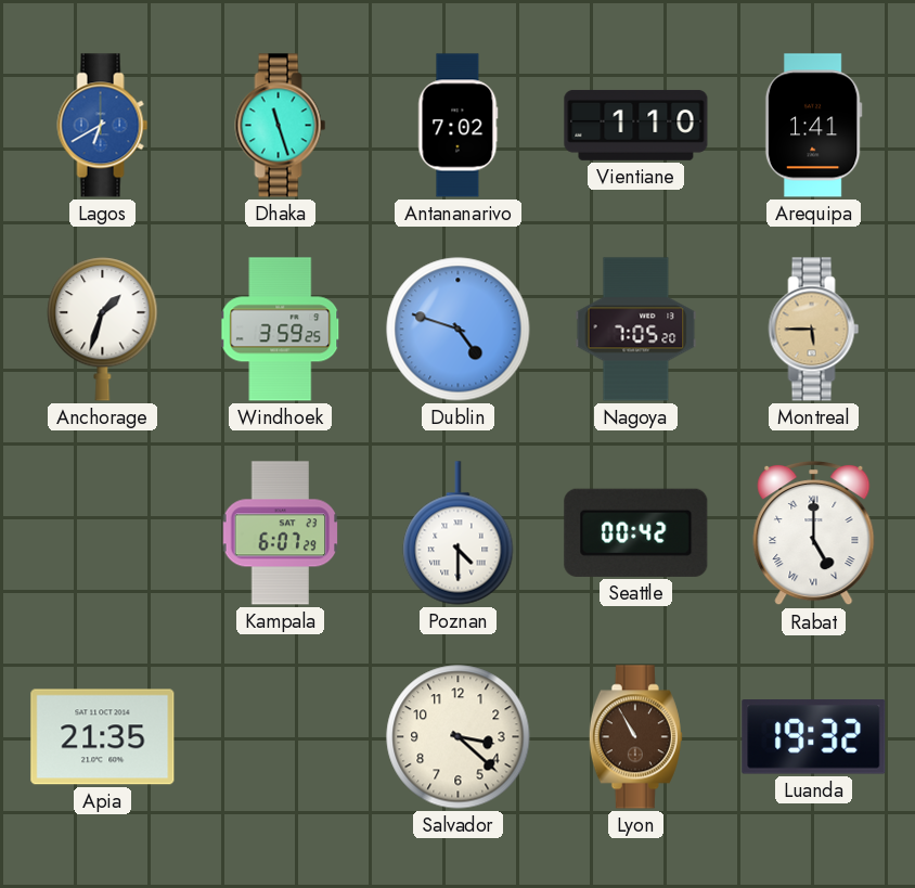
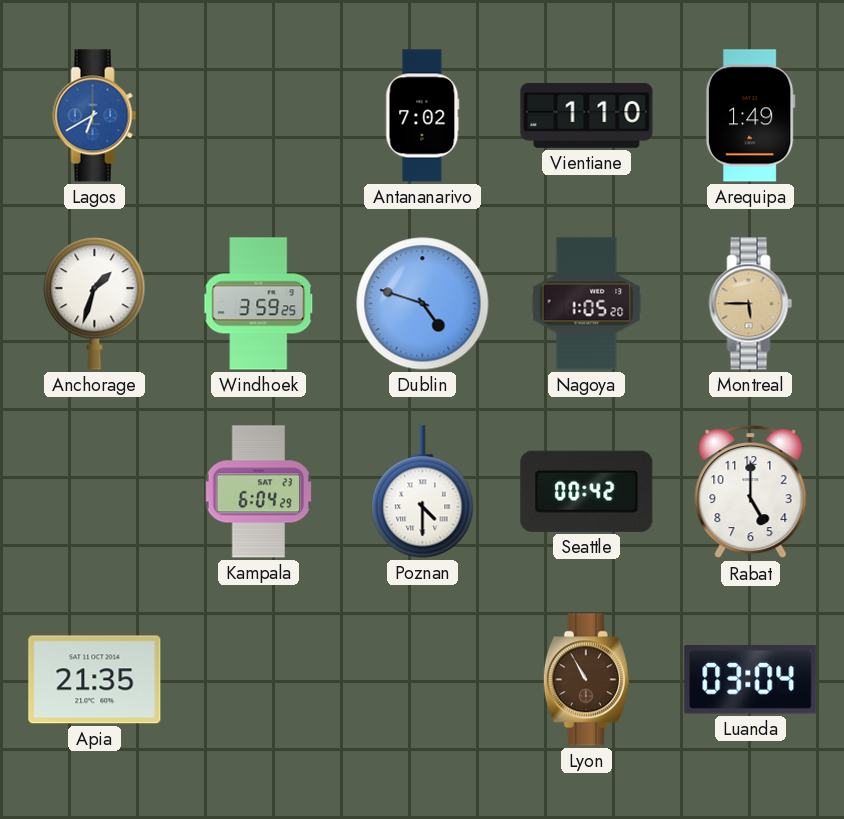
Dhaka: 11:27 -> none (281, 126)
Arequipa: 1:41 -> 1:49 (750, 116)
Nagoya: 7:05 -> 1:05 (587, 304)
Kampala: 6:07 -> 6:04 (259, 492)
Rabat numerals: Roman -> Arabic (751, 492)
Salvador: 3:22 -> none (459, 737)
Luanda: 19:32 -> 03:04 (751, 680)
